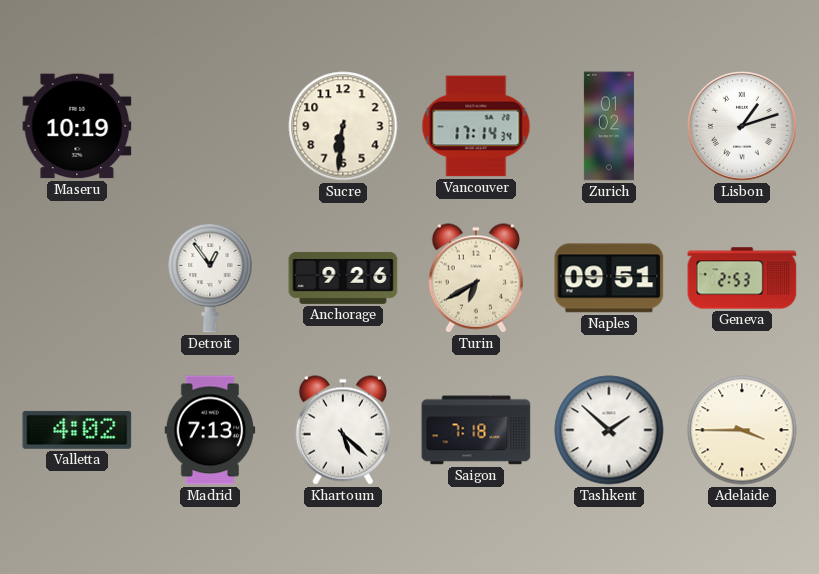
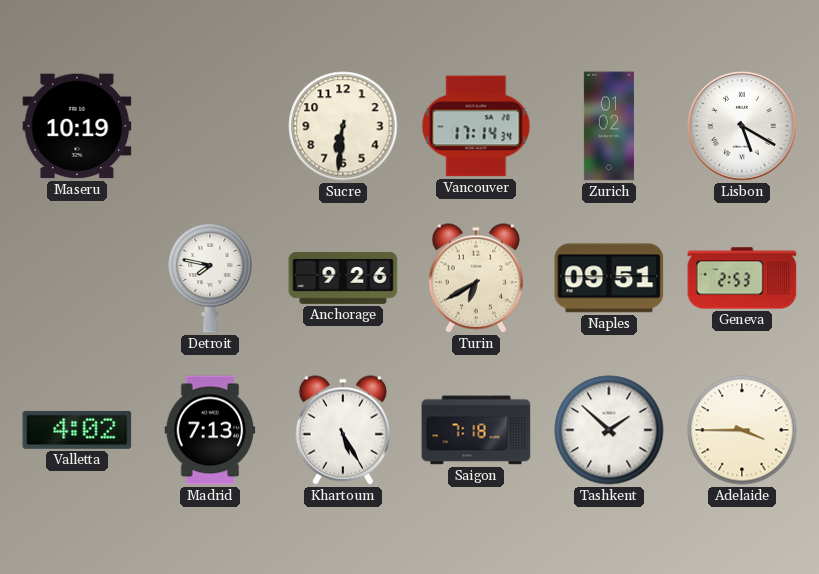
Lisbon: 1:12 -> 5:20 (742, 126)
Detroit: 12:54 -> 7:47 (210, 278)
Khartoum: 5:22 -> 5:25 (343, 430)
